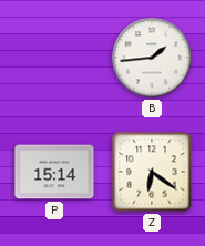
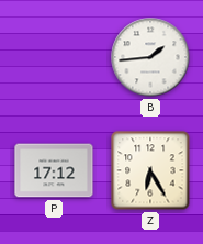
P: 15:14 -> 17:12 (54, 170)
Z: 6:21 -> 6:25 (150, 170)
